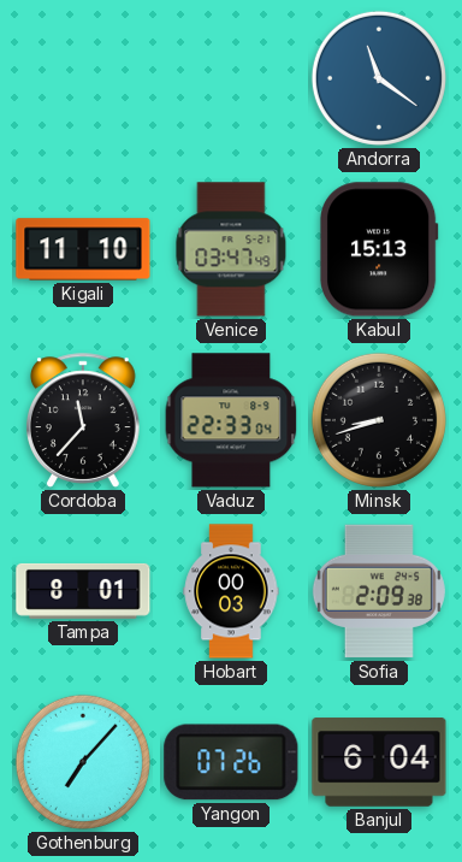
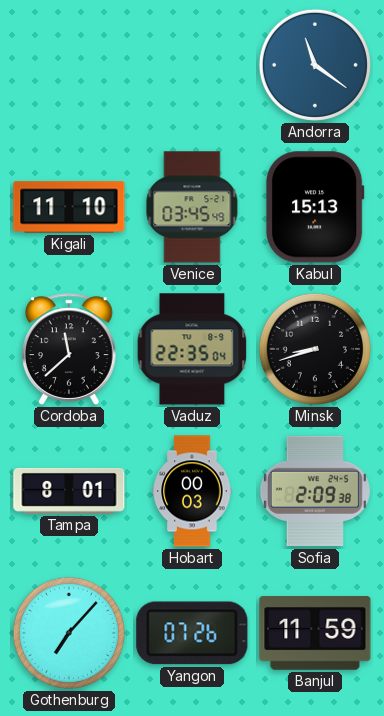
Venice: 03:47 -> 03:45 (192, 207)
Cordoba: 11:37 -> 11:38 (70, 349)
Vaduz: 22:33 -> 22:35 (192, 349)
Banjul: 6:04 -> 11:59 (315, 633)
